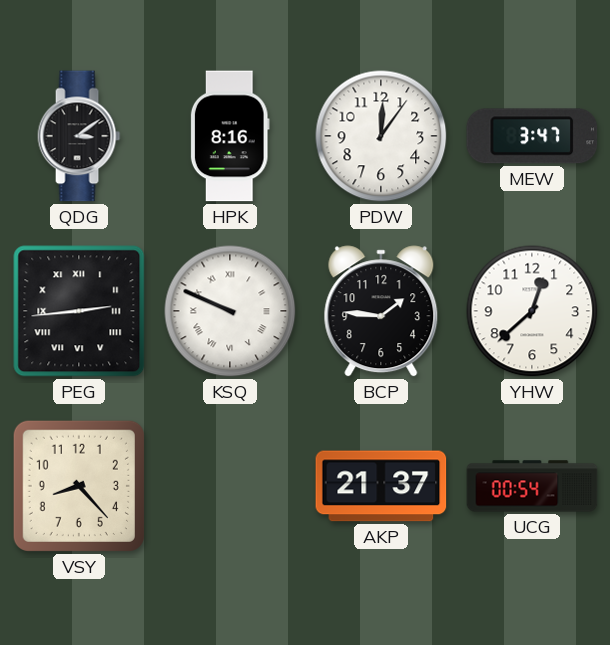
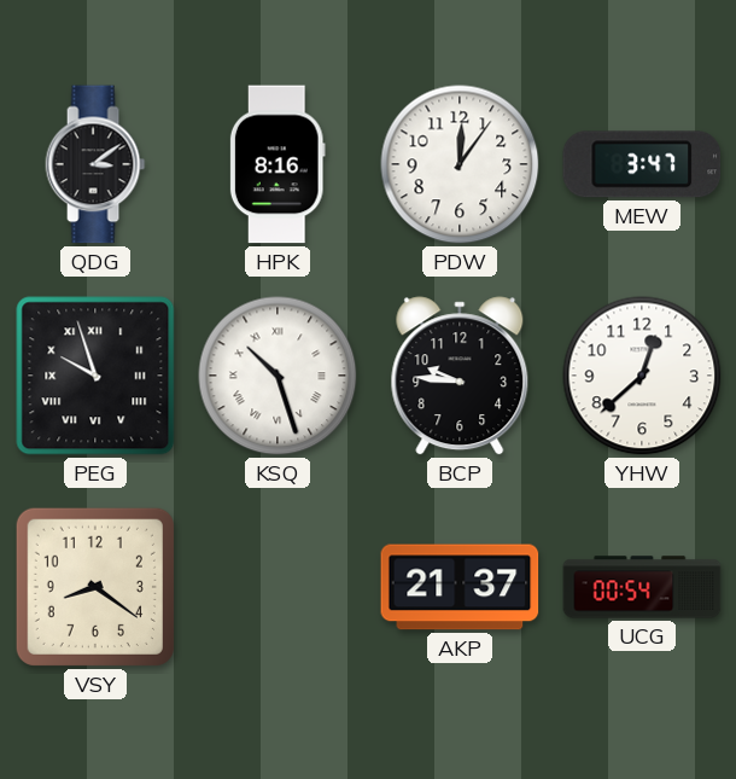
PEG: 2:44 -> 9:57 (95, 376)
KSQ: 9:49 -> 10:27 (278, 376)
BCP: 1:46 -> 9:46 (460, 376)
VSY: 8:23 -> 8:21 (95, 587)
